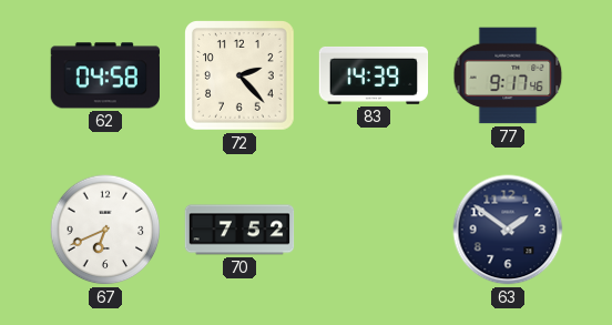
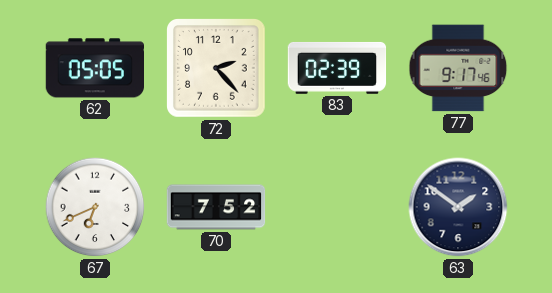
62: 04:58 -> 05:05 (94, 68)
83: 14:39 -> 02:39 (337, 68)
